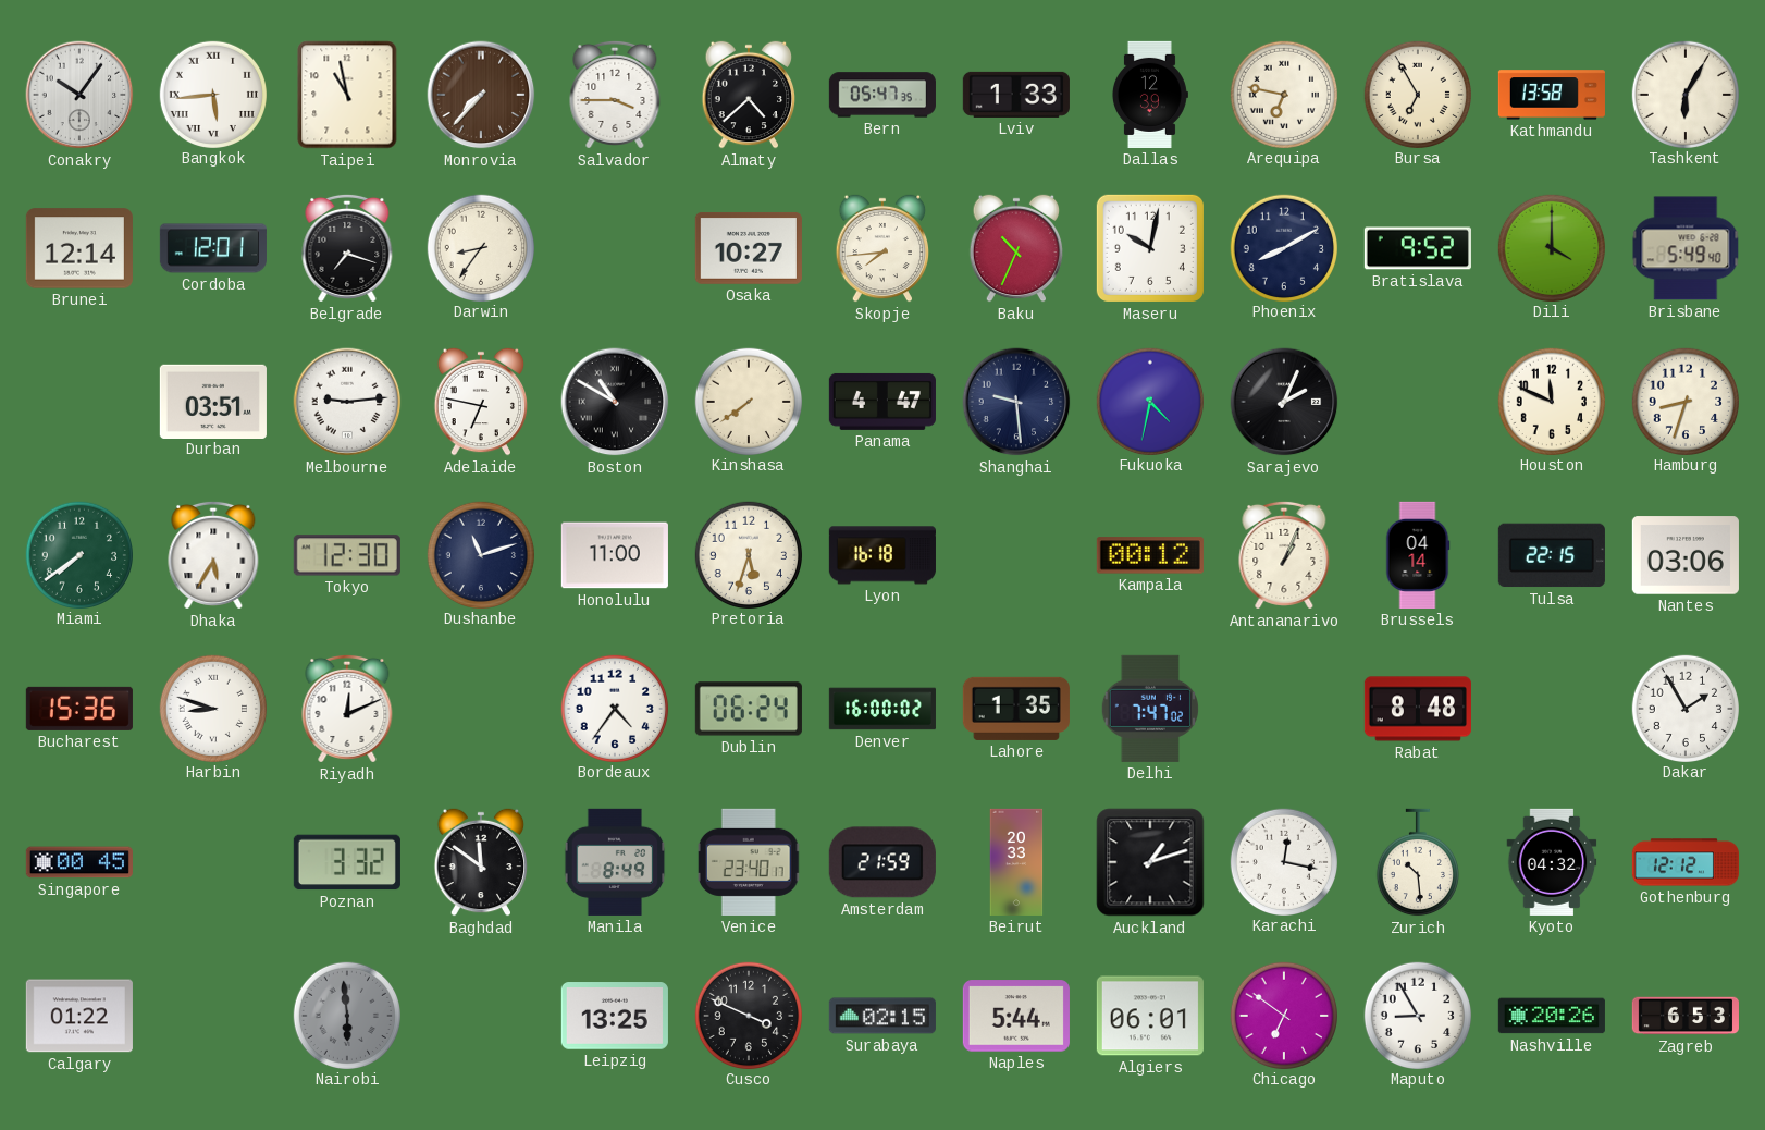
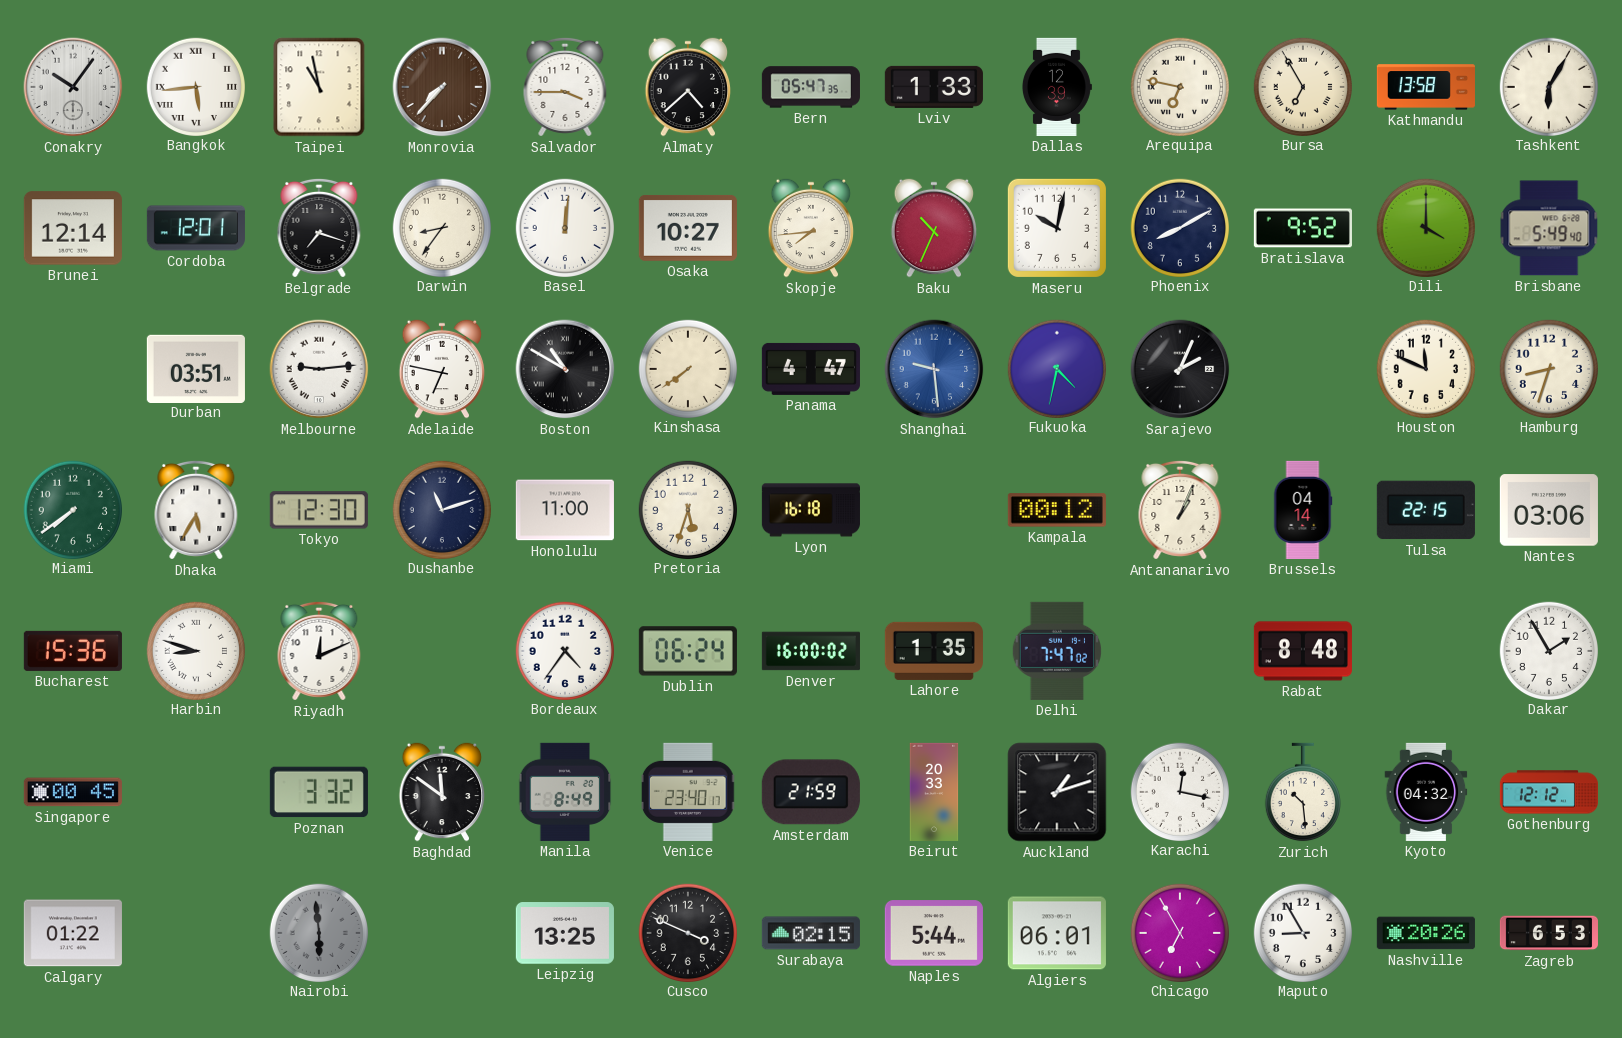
Basel: none -> 12:01 (564, 227)
Shanghai dial: navy -> blue (934, 369)
Chicago: 6:51 -> 6:55 (1179, 932)
